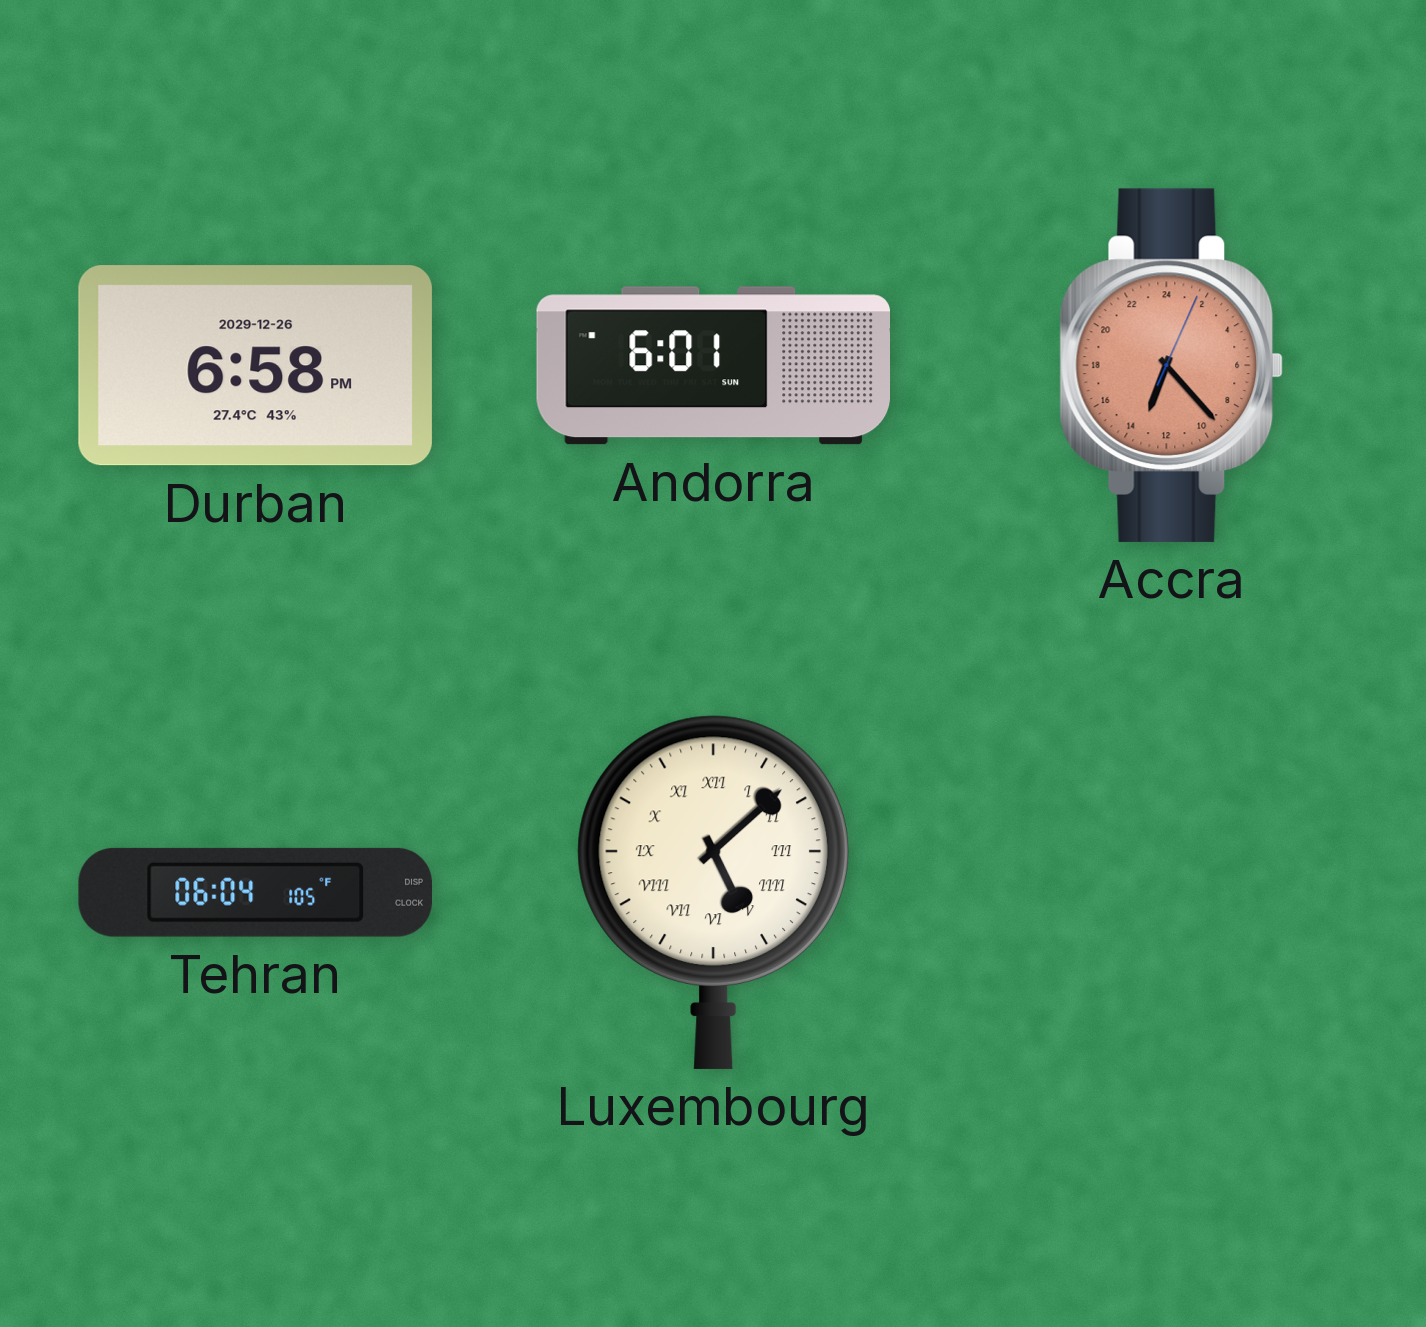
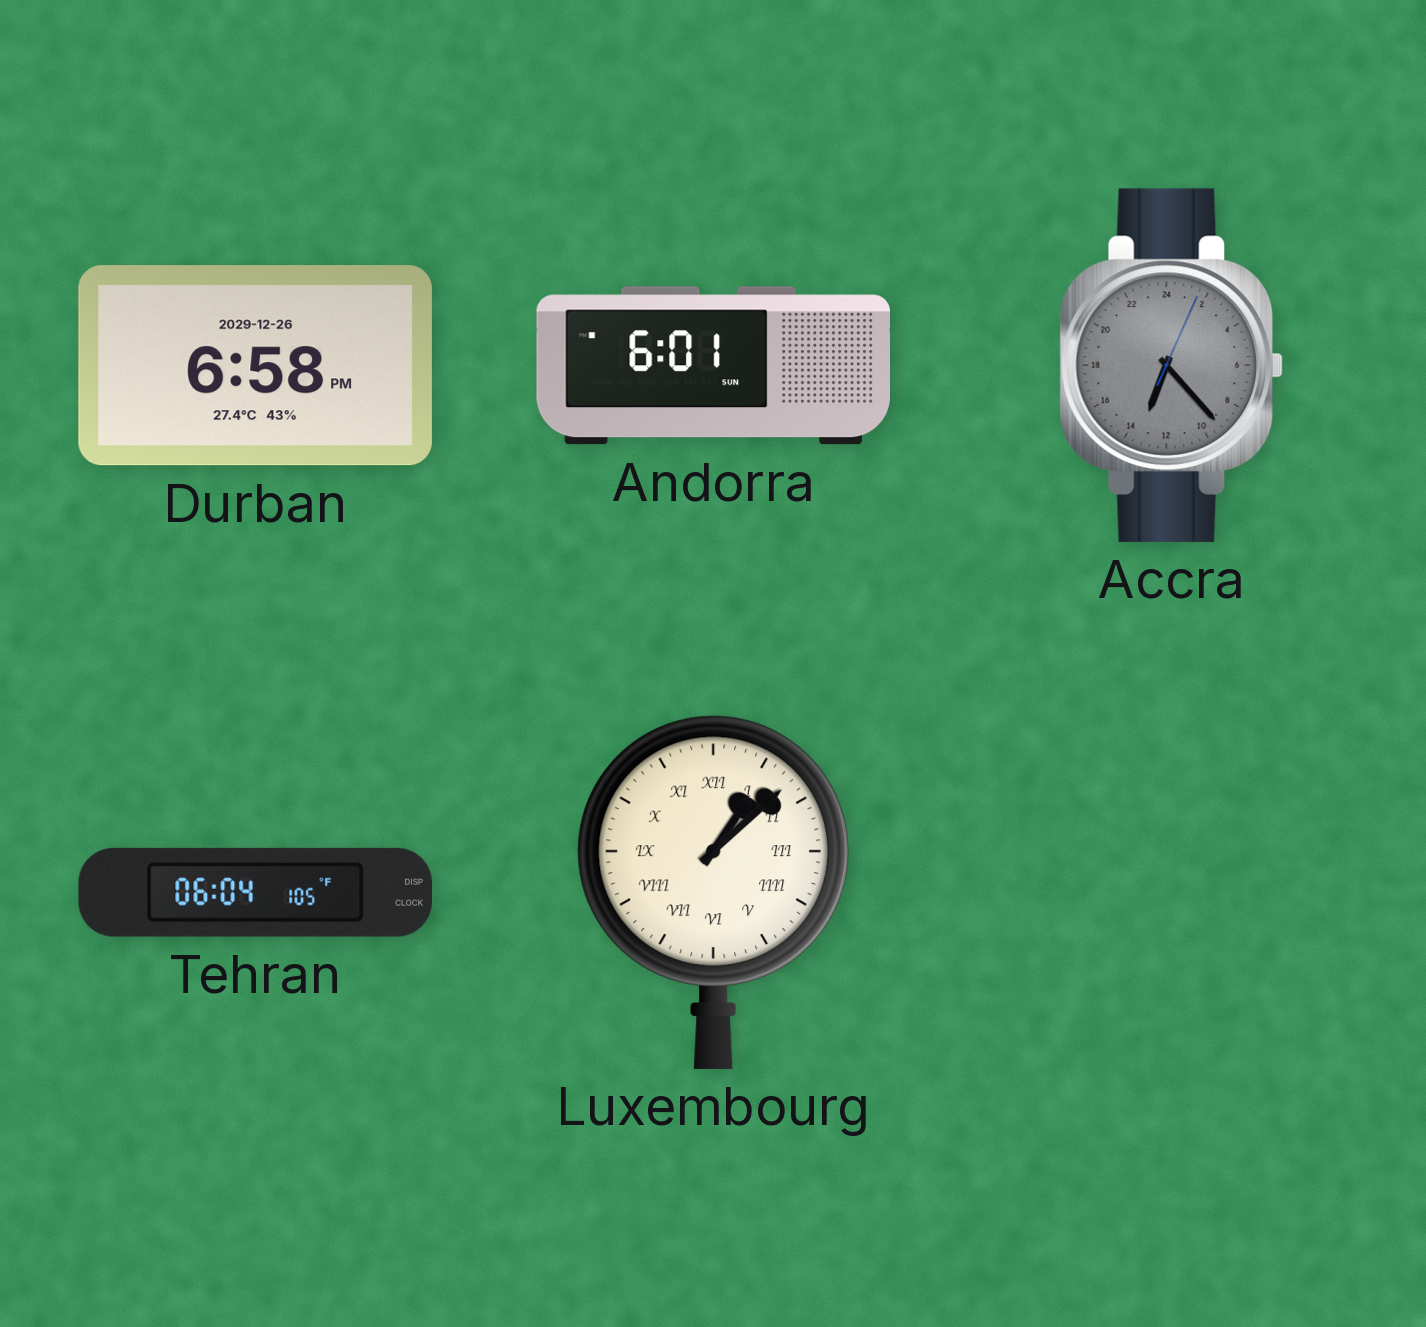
Accra dial: salmon -> grey (1172, 365)
Luxembourg: 5:08 -> 1:08 (713, 892)
